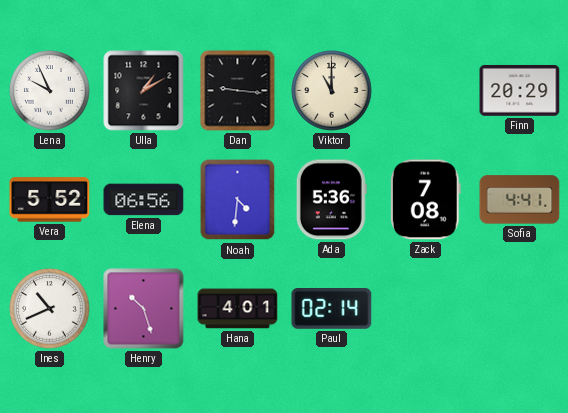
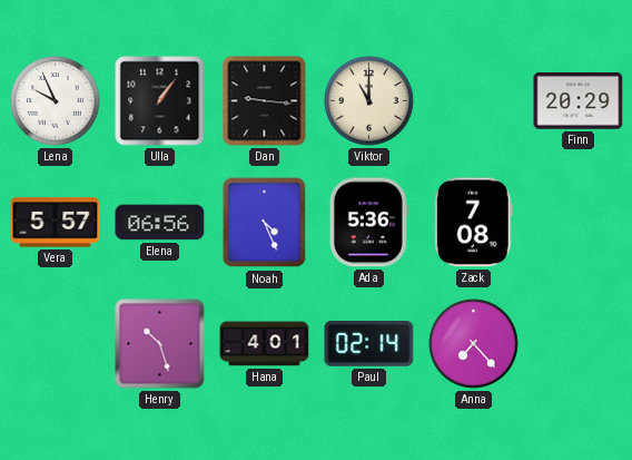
Ulla: 1:10 -> 1:06 (160, 101)
Vera: 5:52 -> 5:57 (56, 223)
Noah: 4:31 -> 4:26 (265, 223)
Sofia: 4:41 -> none (520, 200)
Ines: 10:41 -> none (50, 309)
Anna: none -> 7:23 (474, 344)
